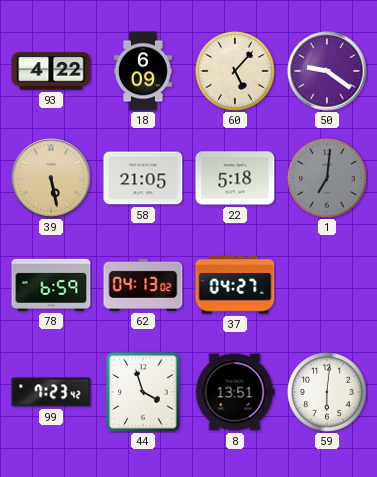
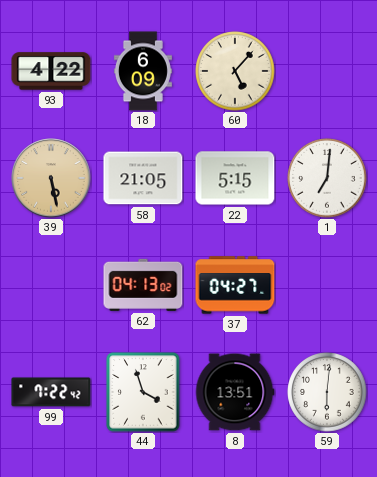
50: 9:21 -> none (327, 71)
22: 5:18 -> 5:15 (235, 178)
1 dial: grey -> white (327, 178)
78: 6:59 -> none (51, 285)
99: 7:23 -> 7:22 (51, 392)
